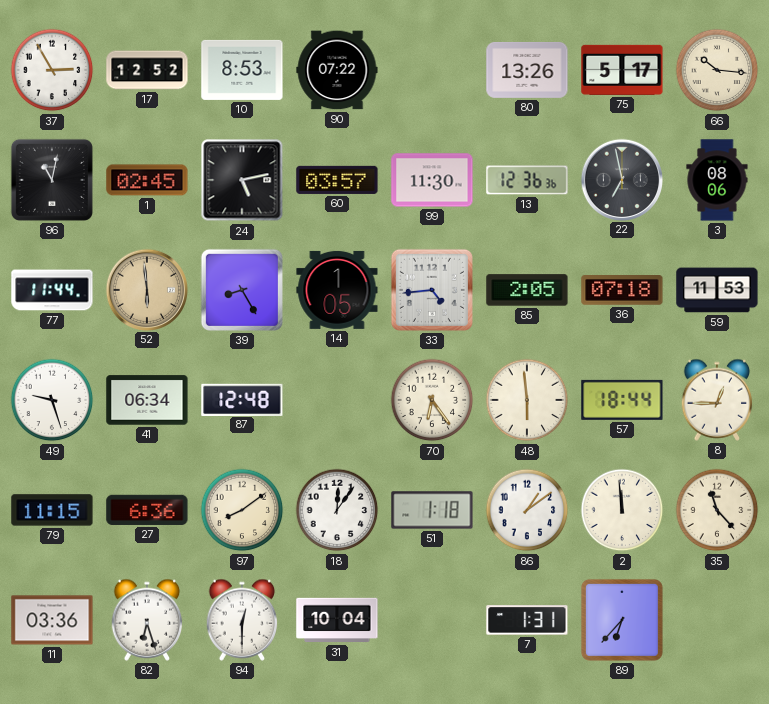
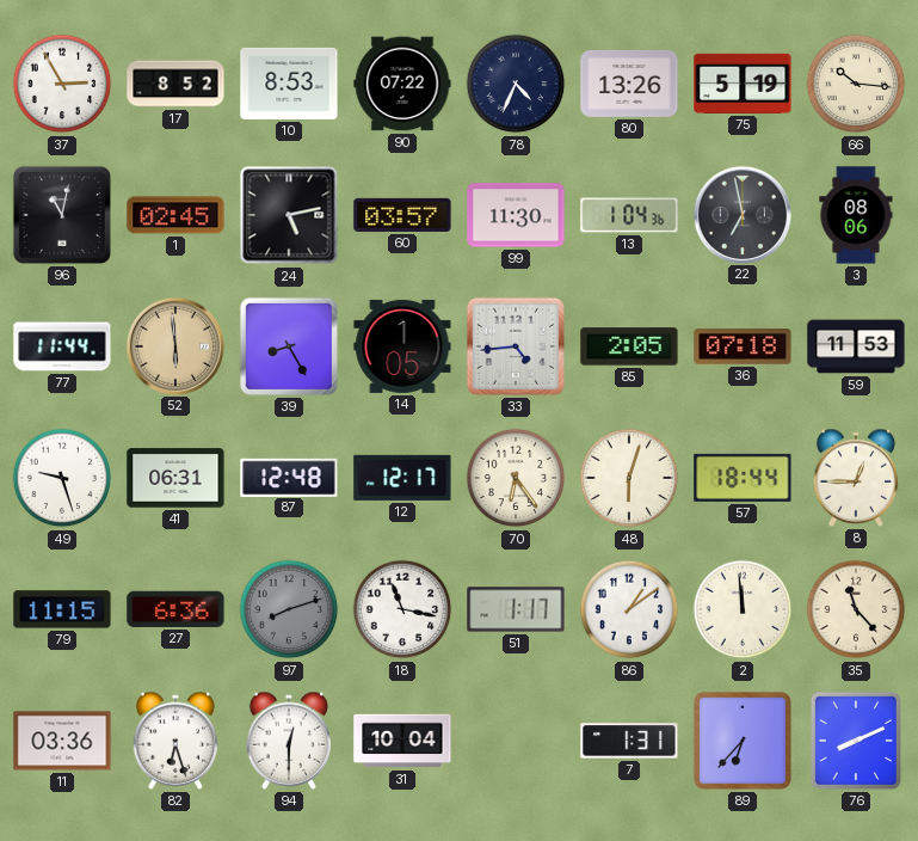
17: 12:52 -> 8:52 (175, 84)
78: none -> 4:34 (516, 84)
75: 5:17 -> 5:19 (743, 84)
13: 12:36 -> 1:04 (629, 215)
41: 06:34 -> 06:31 (175, 478)
12: none -> 12:17 (402, 478)
48: 5:59 -> 6:03 (629, 478)
97: 8:09 -> 8:12 (289, 609)
97 dial: cream -> grey (289, 609)
18: 12:06 -> 11:17 (402, 609)
51: 1:18 -> 1:17 (516, 609)
76: none -> 8:11 (856, 741)
